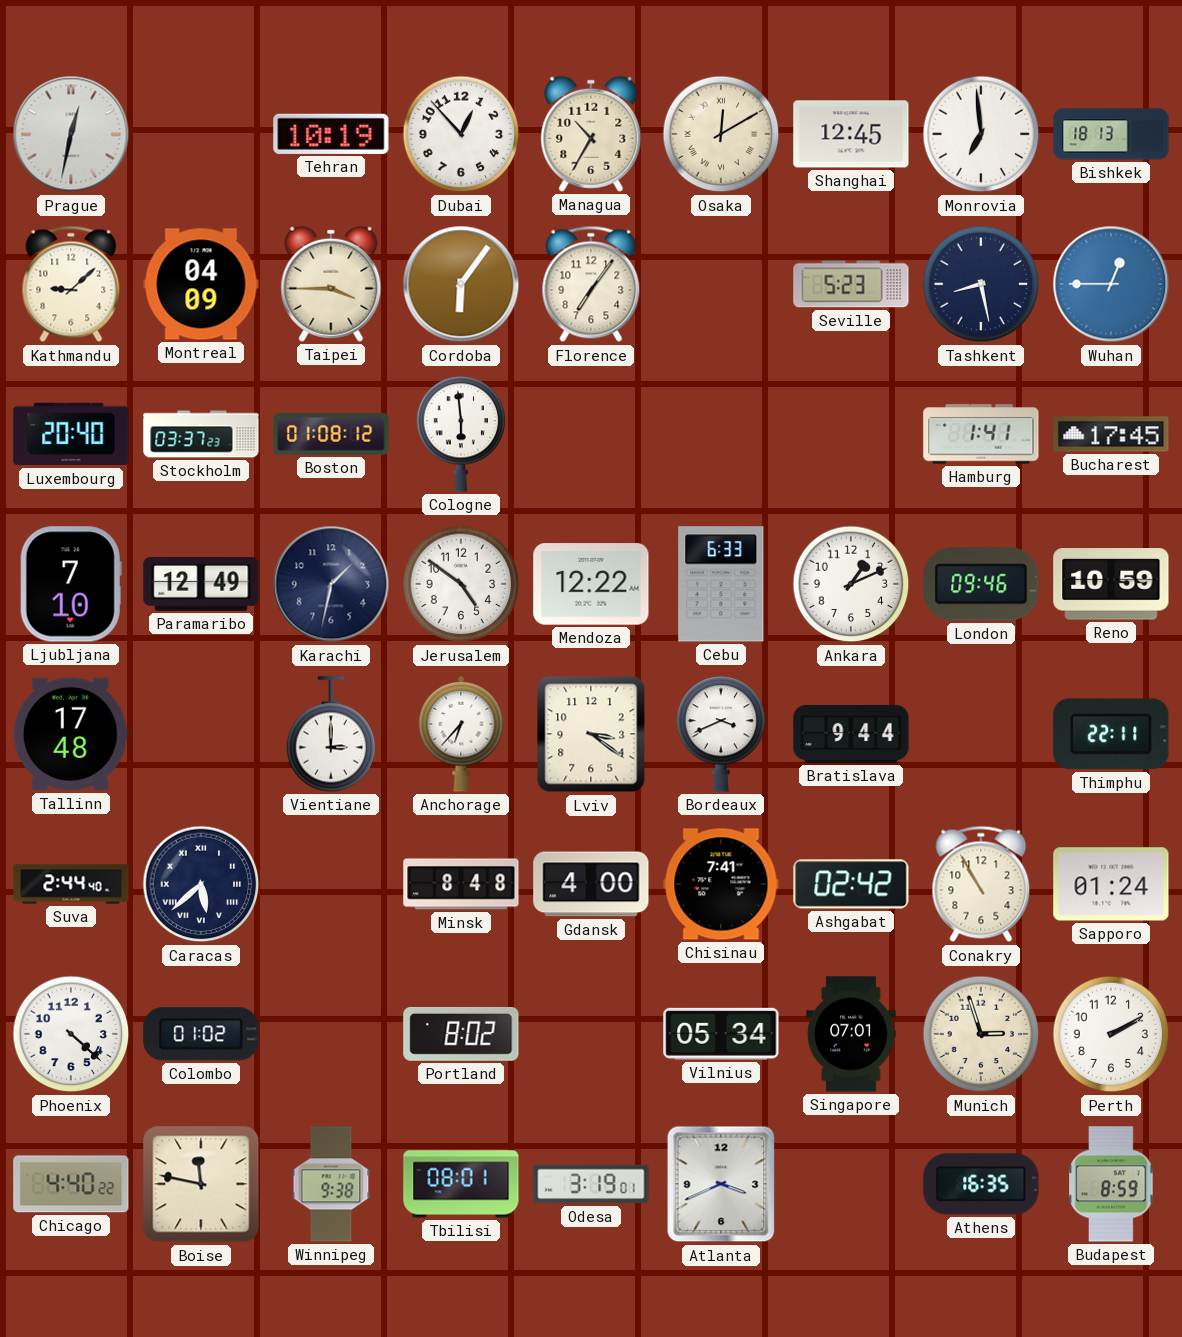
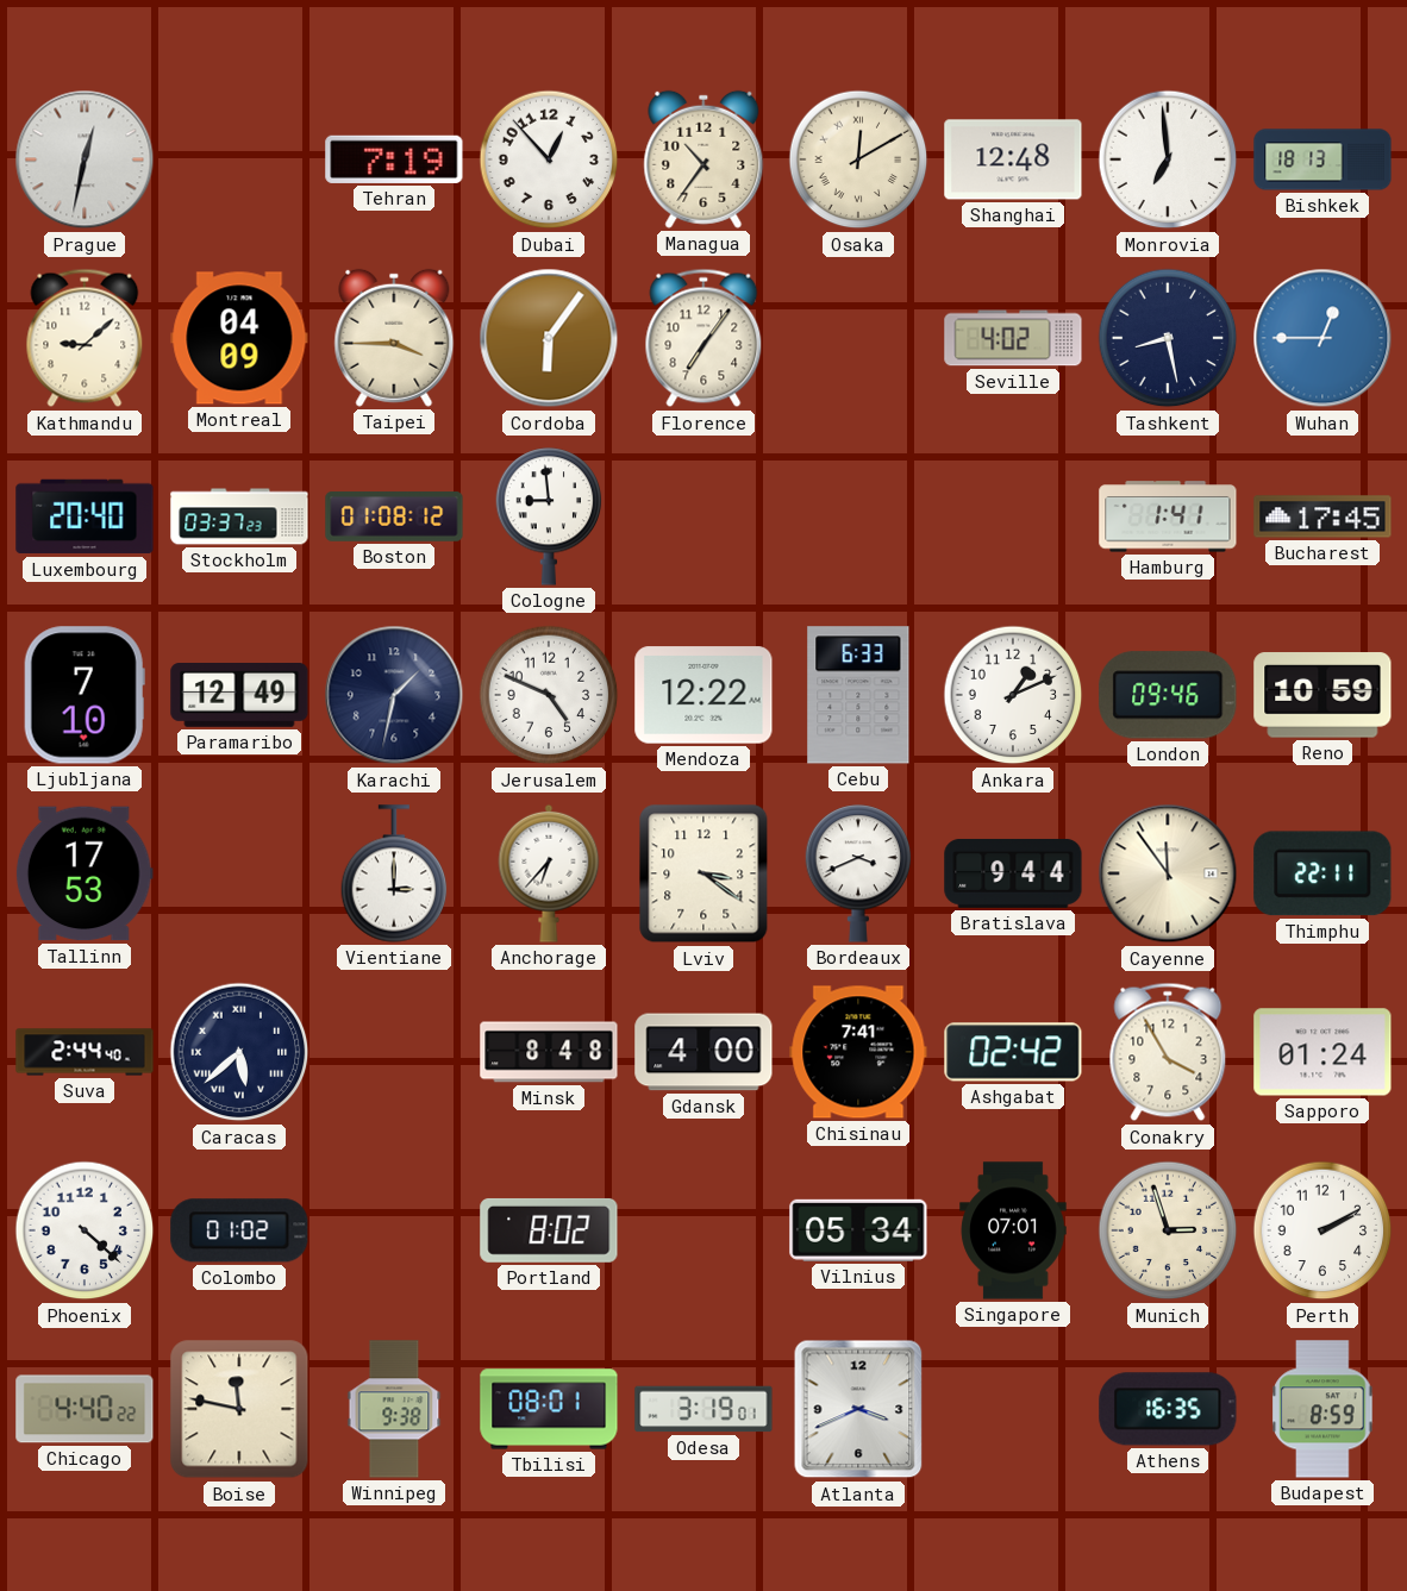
Tehran: 10:19 -> 7:19 (394, 159)
Managua: 10:35 -> 10:36 (703, 159)
Shanghai: 12:45 -> 12:48 (1013, 159)
Seville: 5:23 -> 4:02 (1013, 338)
Cologne: 5:59 -> 8:59 (549, 516)
Jerusalem: 4:51 -> 4:49 (549, 695)
Tallinn: 17:48 -> 17:53 (85, 873)
Cayenne: none -> 11:54 (1168, 873)
Conakry: 10:55 -> 3:55 (1168, 1052)
